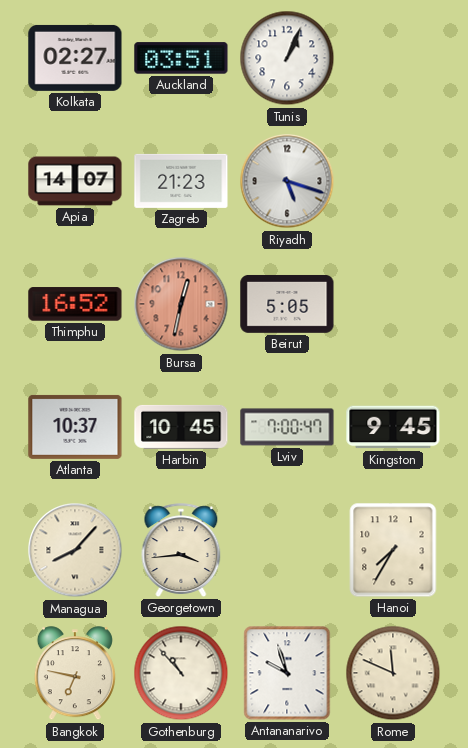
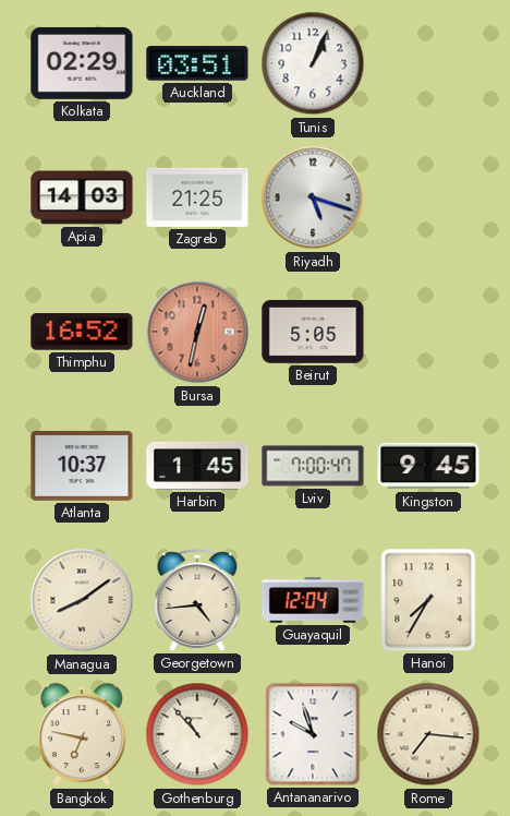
Kolkata: 02:27 -> 02:29 (82, 63)
Apia: 14:07 -> 14:03 (82, 197)
Zagreb: 21:23 -> 21:25 (197, 197)
Harbin: 10:45 -> 1:45 (197, 466)
Managua: 8:07 -> 8:09 (82, 600)
Georgetown: 3:44 -> 4:44 (197, 600)
Guayaquil: none -> 12:04 (313, 600)
Rome: 11:49 -> 7:16 (428, 734)
